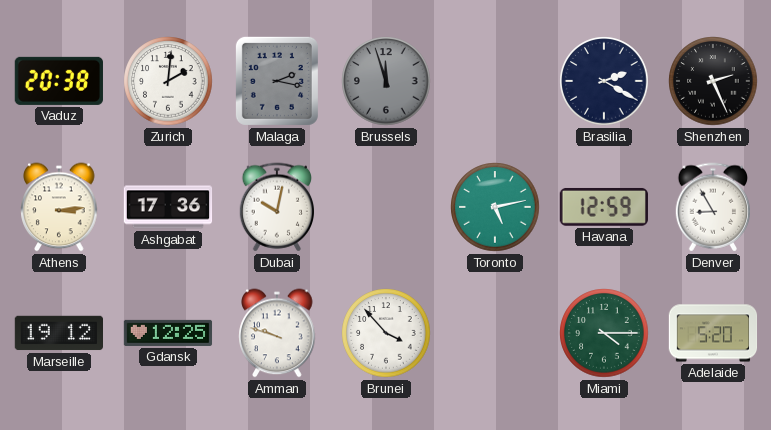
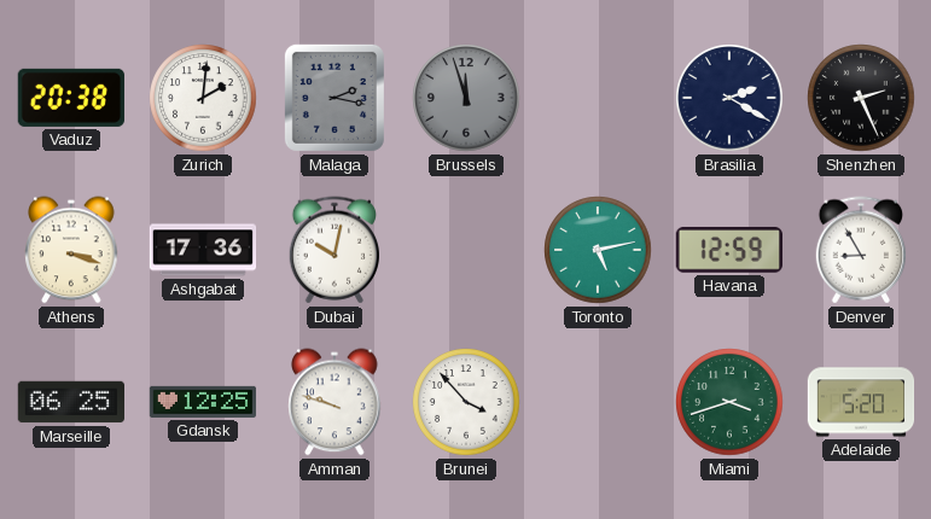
Athens: 3:14 -> 3:18 (71, 250)
Marseille: 19:12 -> 06:25 (70, 402)
Miami: 4:15 -> 3:42 (729, 402)
